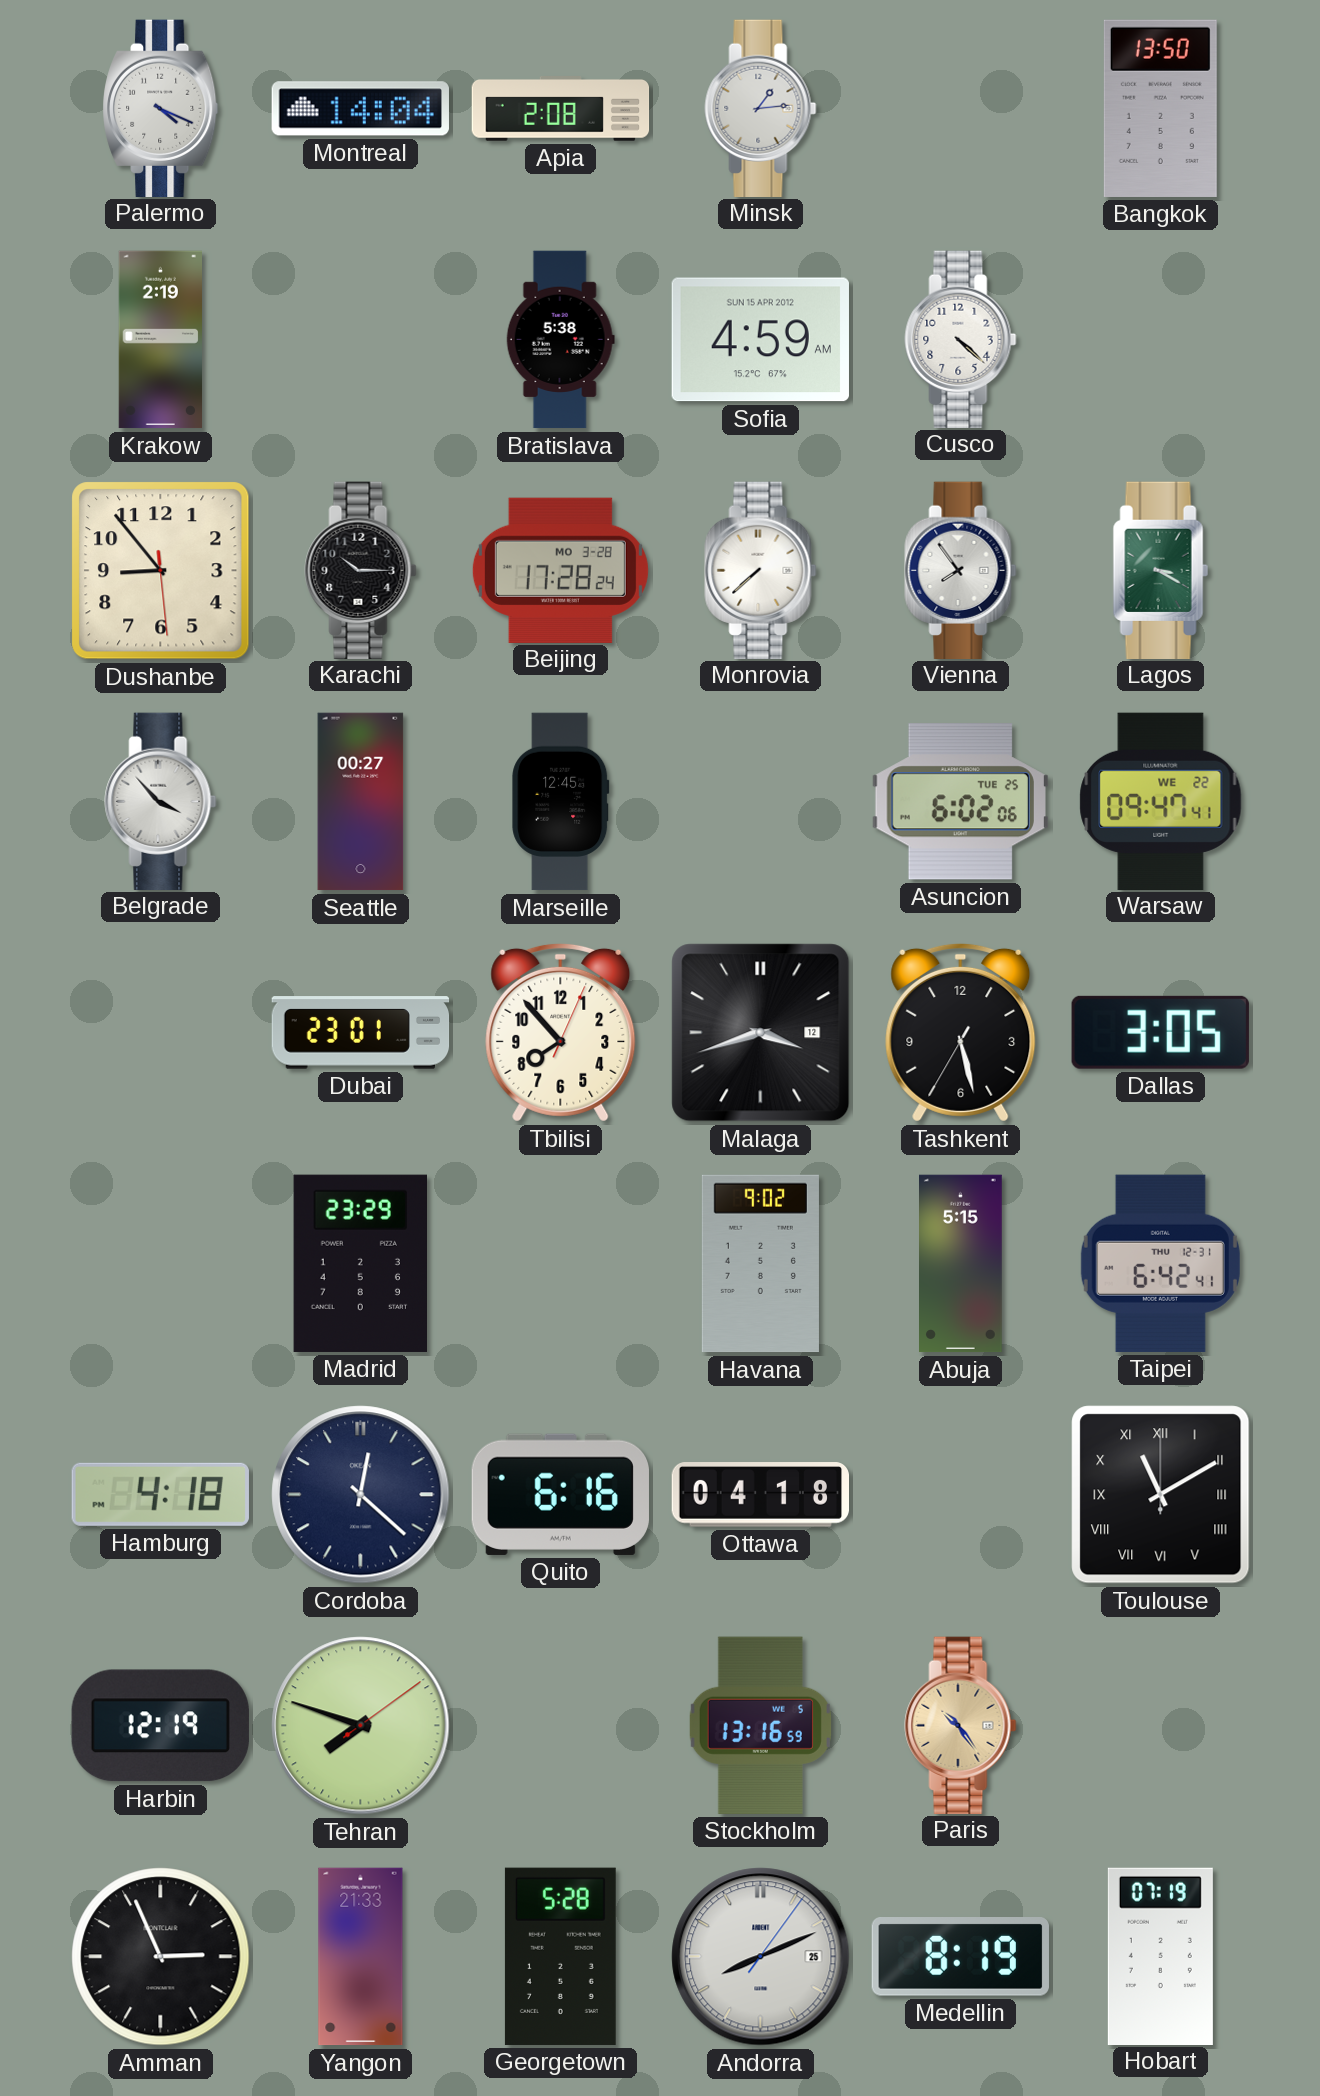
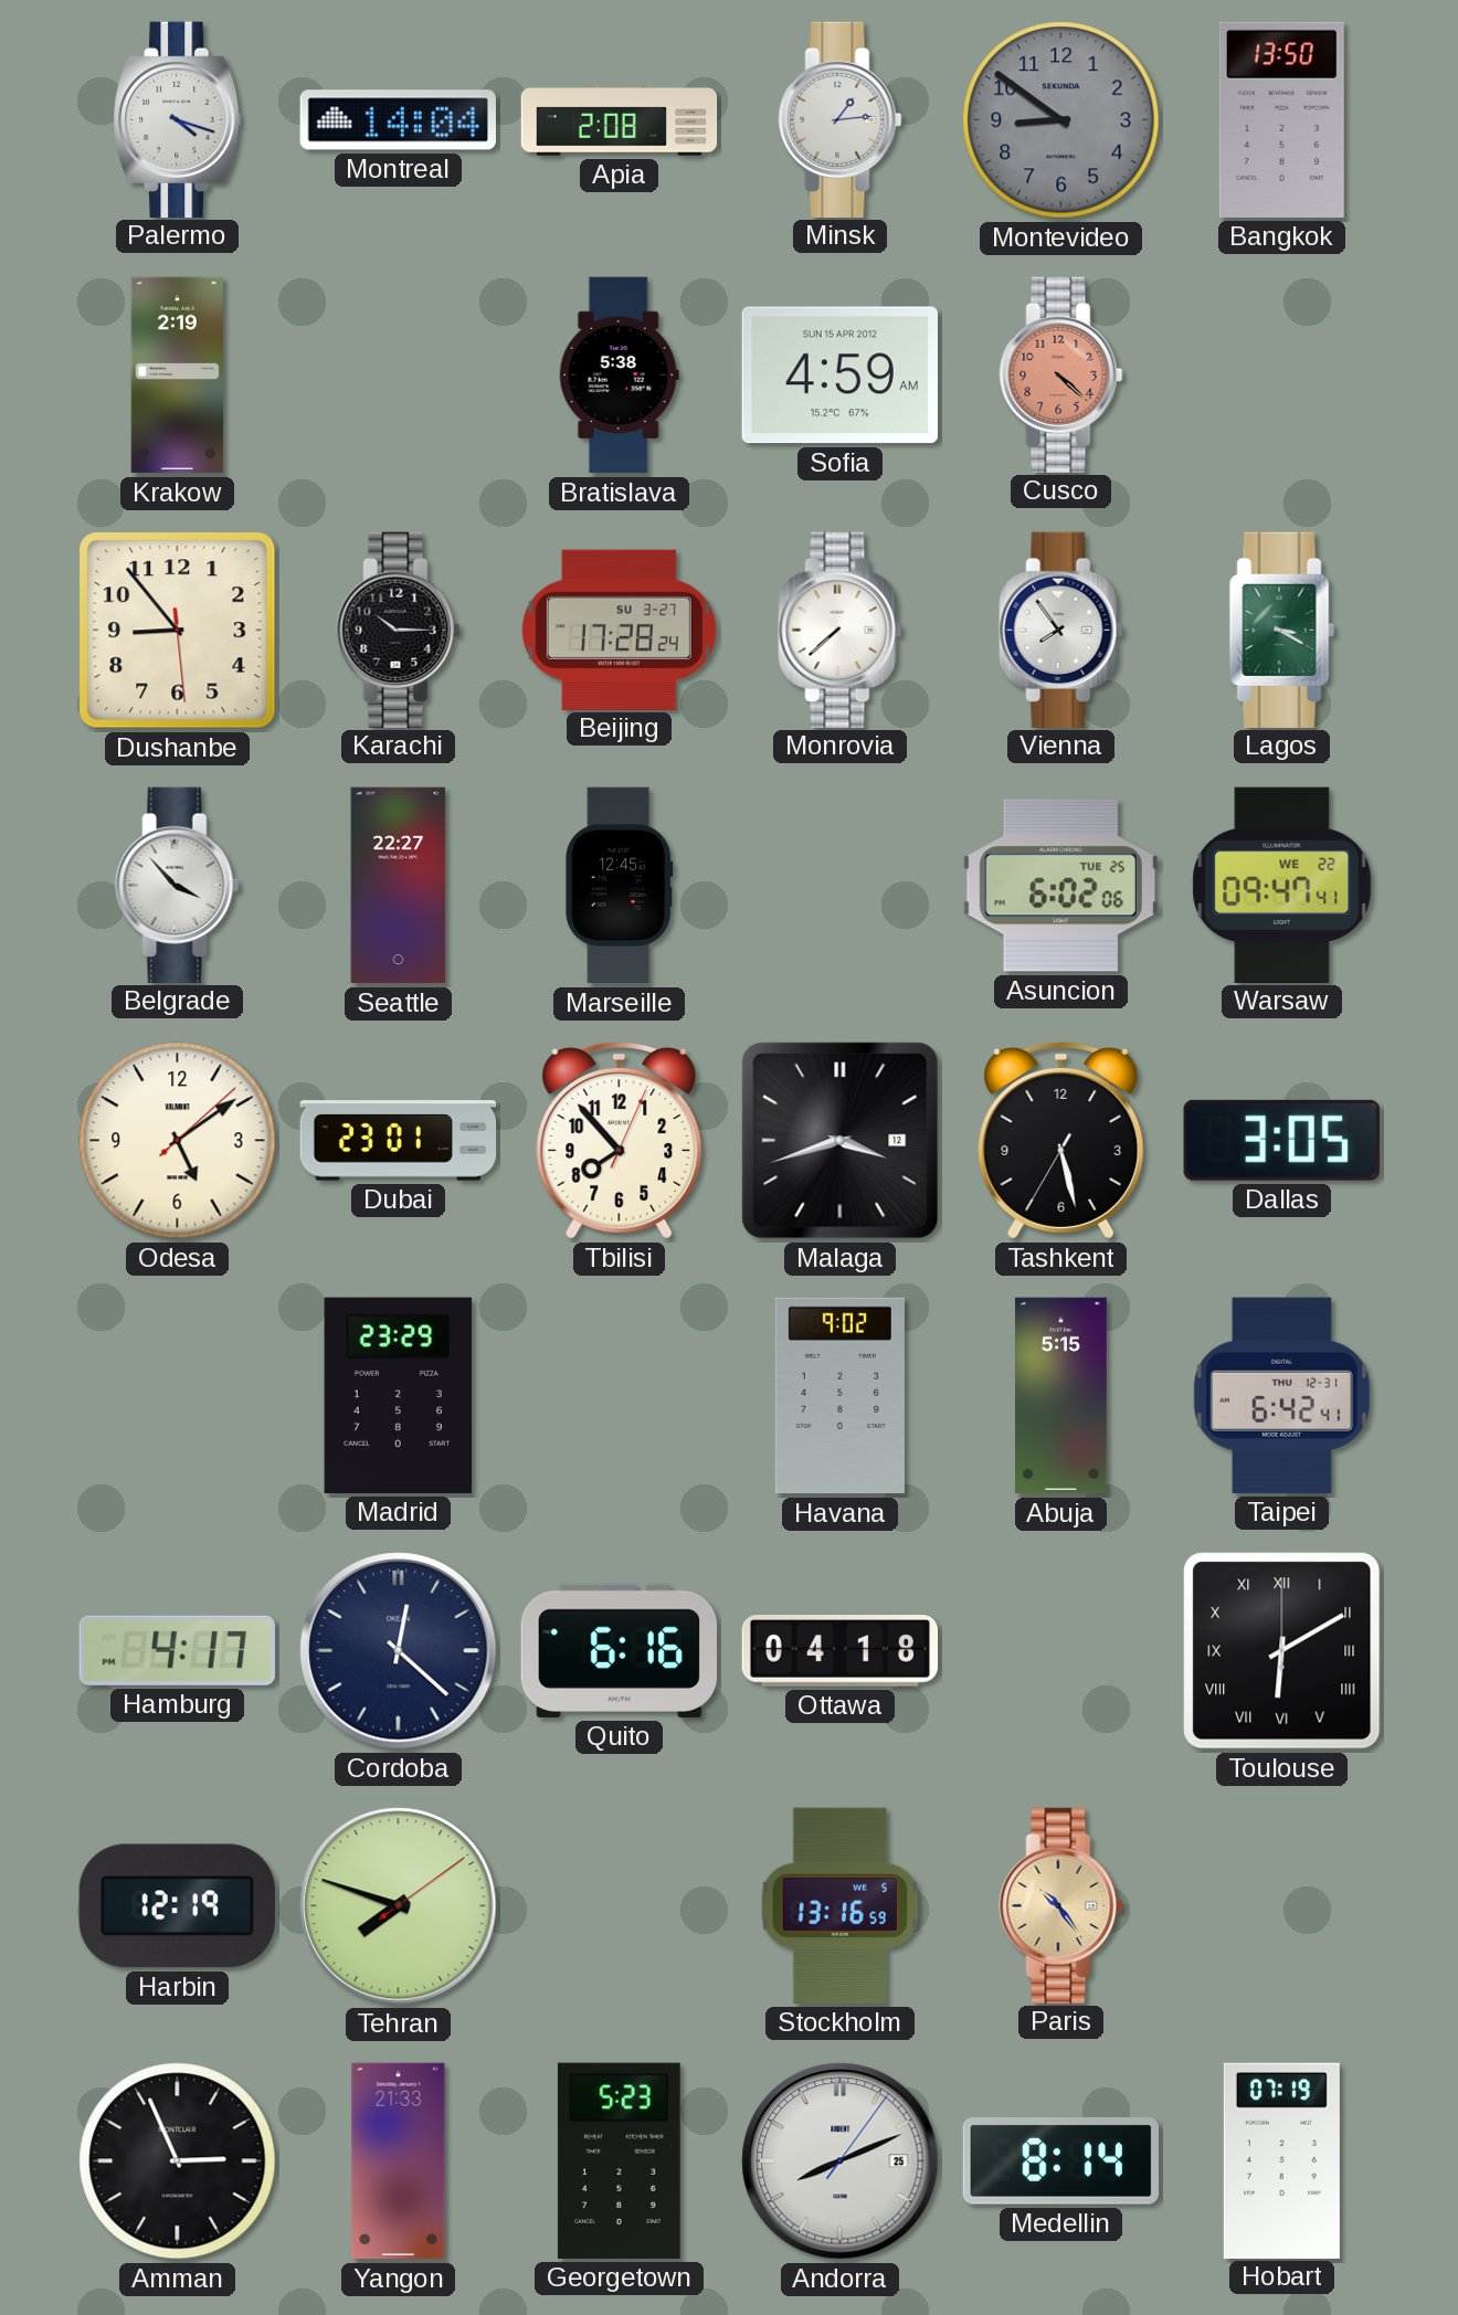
Palermo: 4:19 -> 4:18 (178, 119)
Montevideo: none -> 8:51 (1061, 120)
Cusco dial: white -> salmon (1061, 374)
Beijing date: MO 3-28 -> SU 3-27 (619, 630)
Seattle: 00:27 -> 22:27 (399, 886)
Odesa: none -> 5:09 (178, 1141)
Hamburg: 4:18 -> 4:17 (177, 1650)
Toulouse: 11:10 -> 6:10 (1282, 1651)
Georgetown: 5:28 -> 5:23 (619, 2160)
Medellin: 8:19 -> 8:14 (1060, 2161)
